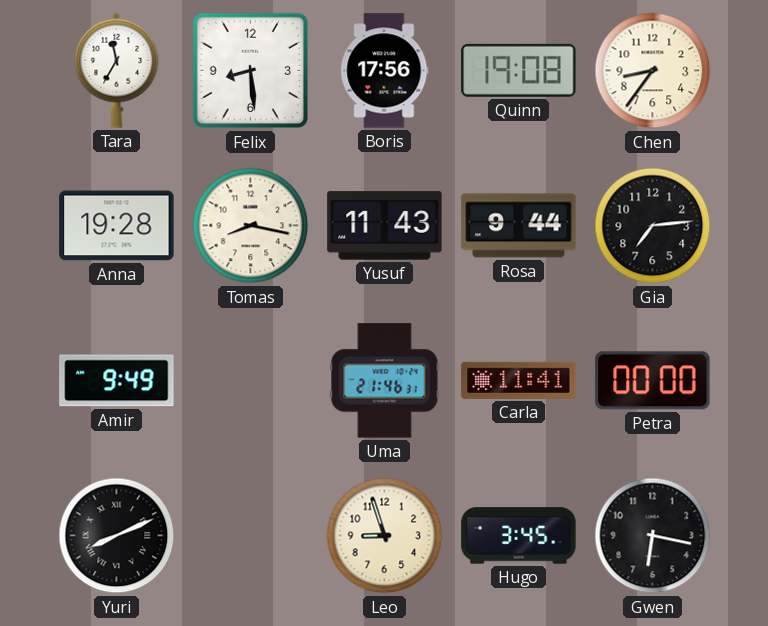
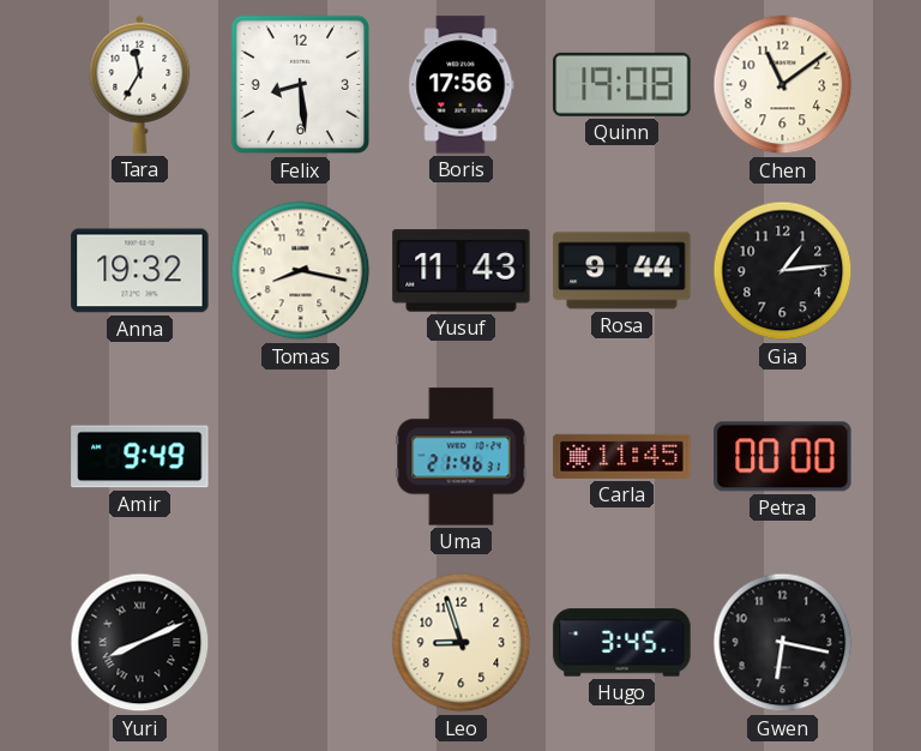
Chen: 8:36 -> 11:09 (783, 85)
Anna: 19:28 -> 19:32 (140, 271)
Gia: 7:14 -> 1:14 (783, 271)
Carla: 11:41 -> 11:45 (622, 456)
